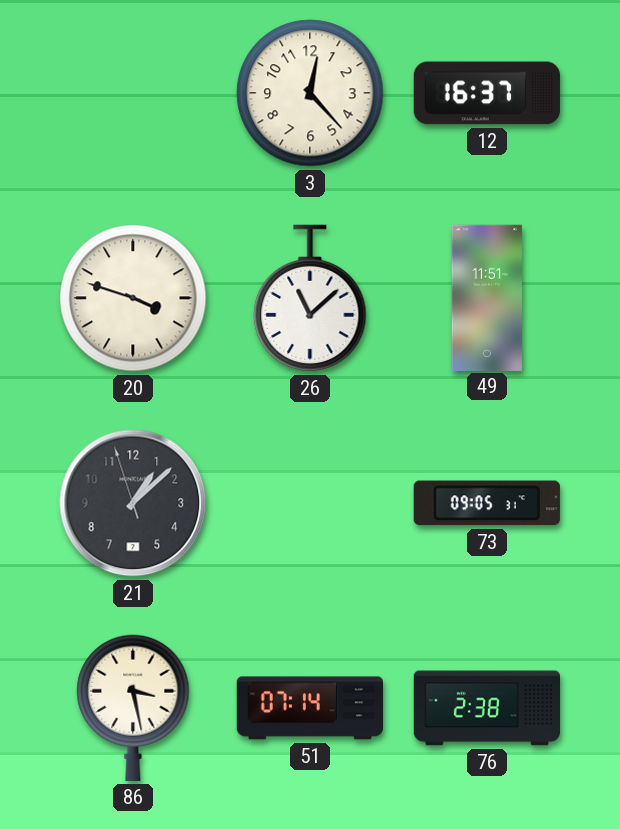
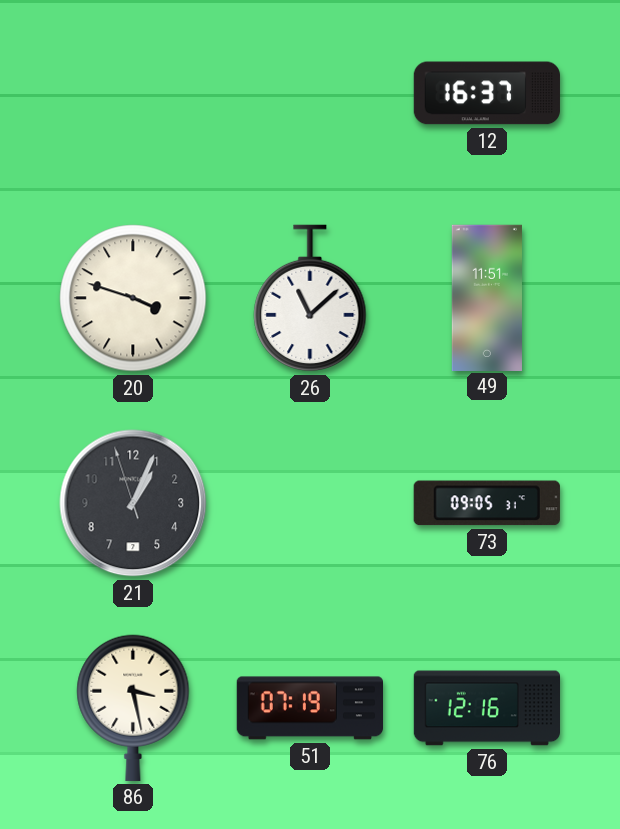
3: 12:23 -> none (310, 93)
21: 1:07 -> 1:03 (133, 503)
51: 07:14 -> 07:19 (309, 708)
76: 2:38 -> 12:16 (486, 708)
